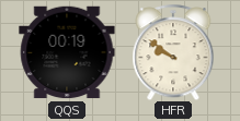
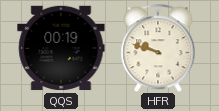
HFR: 9:51 -> 9:48 (158, 48)
